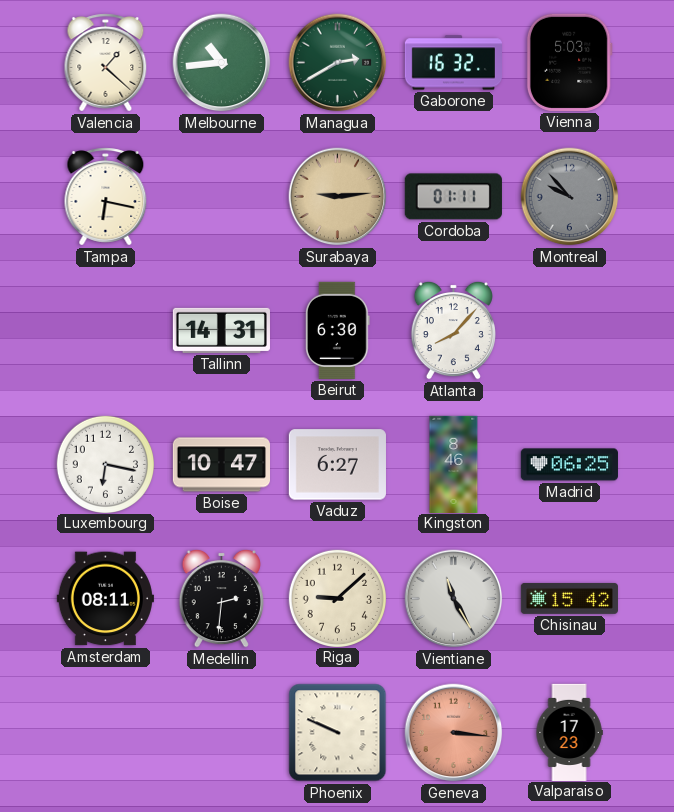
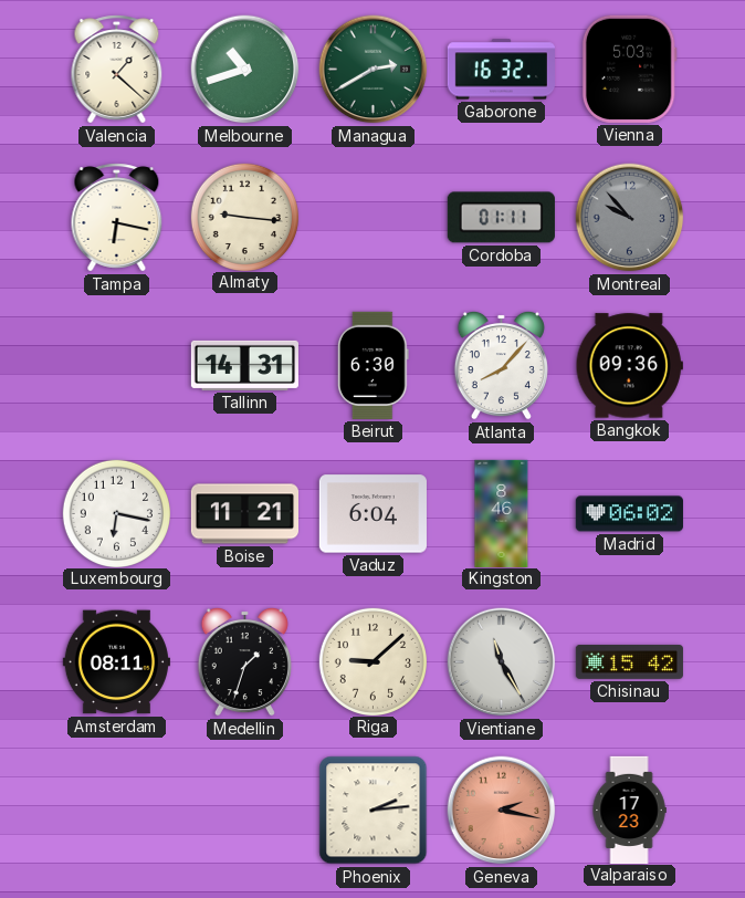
Melbourne: 10:44 -> 10:42 (245, 70)
Almaty: none -> 9:16 (244, 217)
Surabaya: 9:14 -> none (338, 197)
Bangkok: none -> 09:36 (629, 366)
Boise: 10:47 -> 11:21 (244, 514)
Vaduz: 6:27 -> 6:04 (372, 514)
Madrid: 06:25 -> 06:02 (629, 514)
Medellin: 2:31 -> 1:33 (244, 661)
Phoenix: 9:49 -> 2:14 (374, 811)
Geneva: 3:16 -> 2:17 (502, 811)
